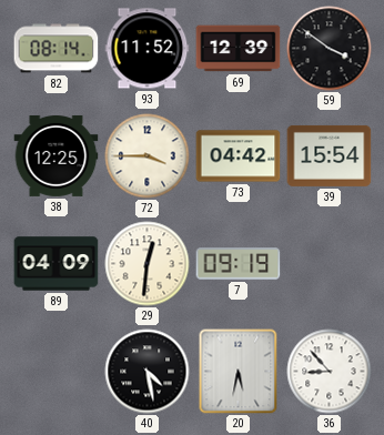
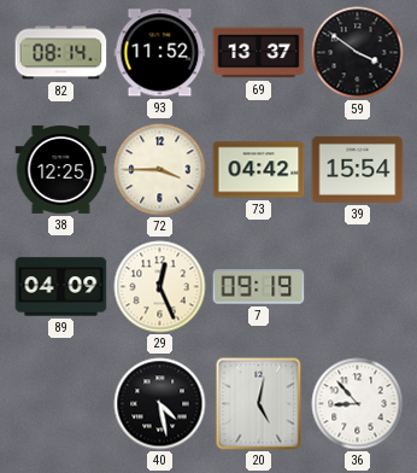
69: 12:39 -> 13:37 (259, 53)
29: 12:31 -> 12:26 (160, 287)
20: 5:32 -> 5:02 (259, 404)
